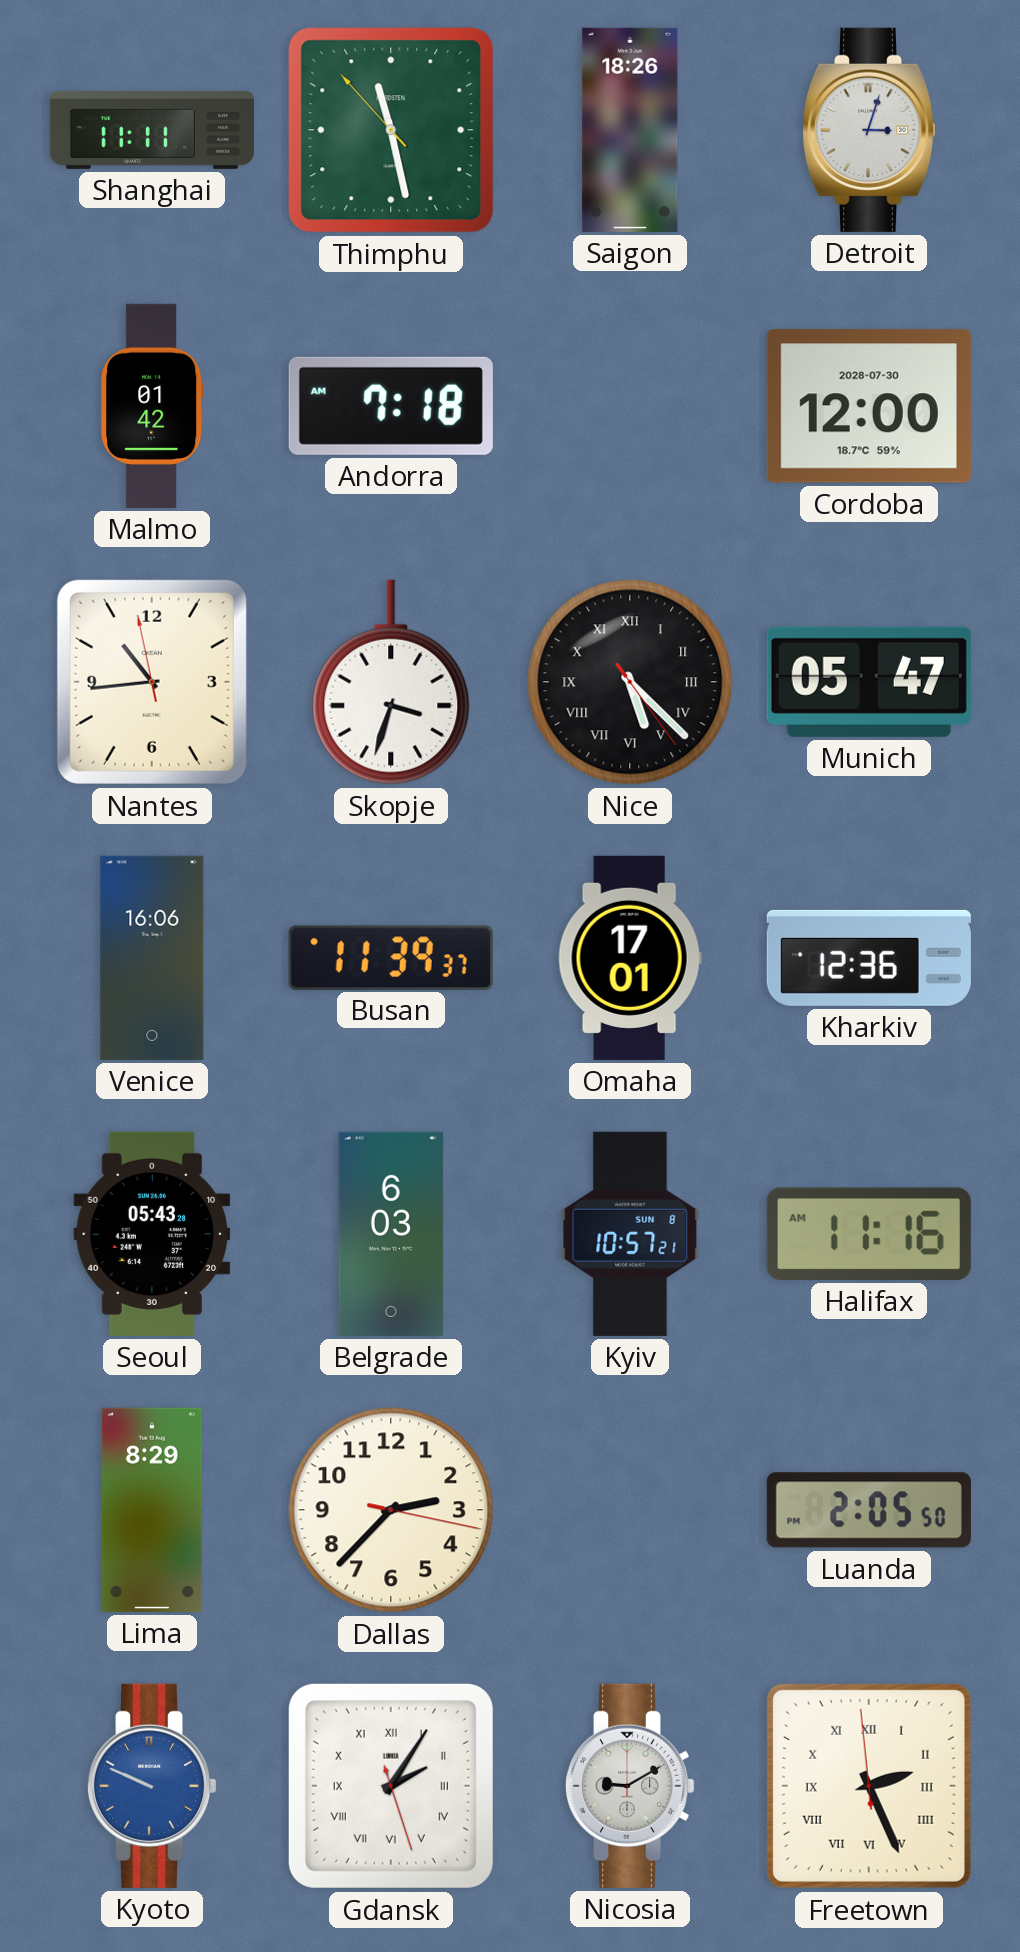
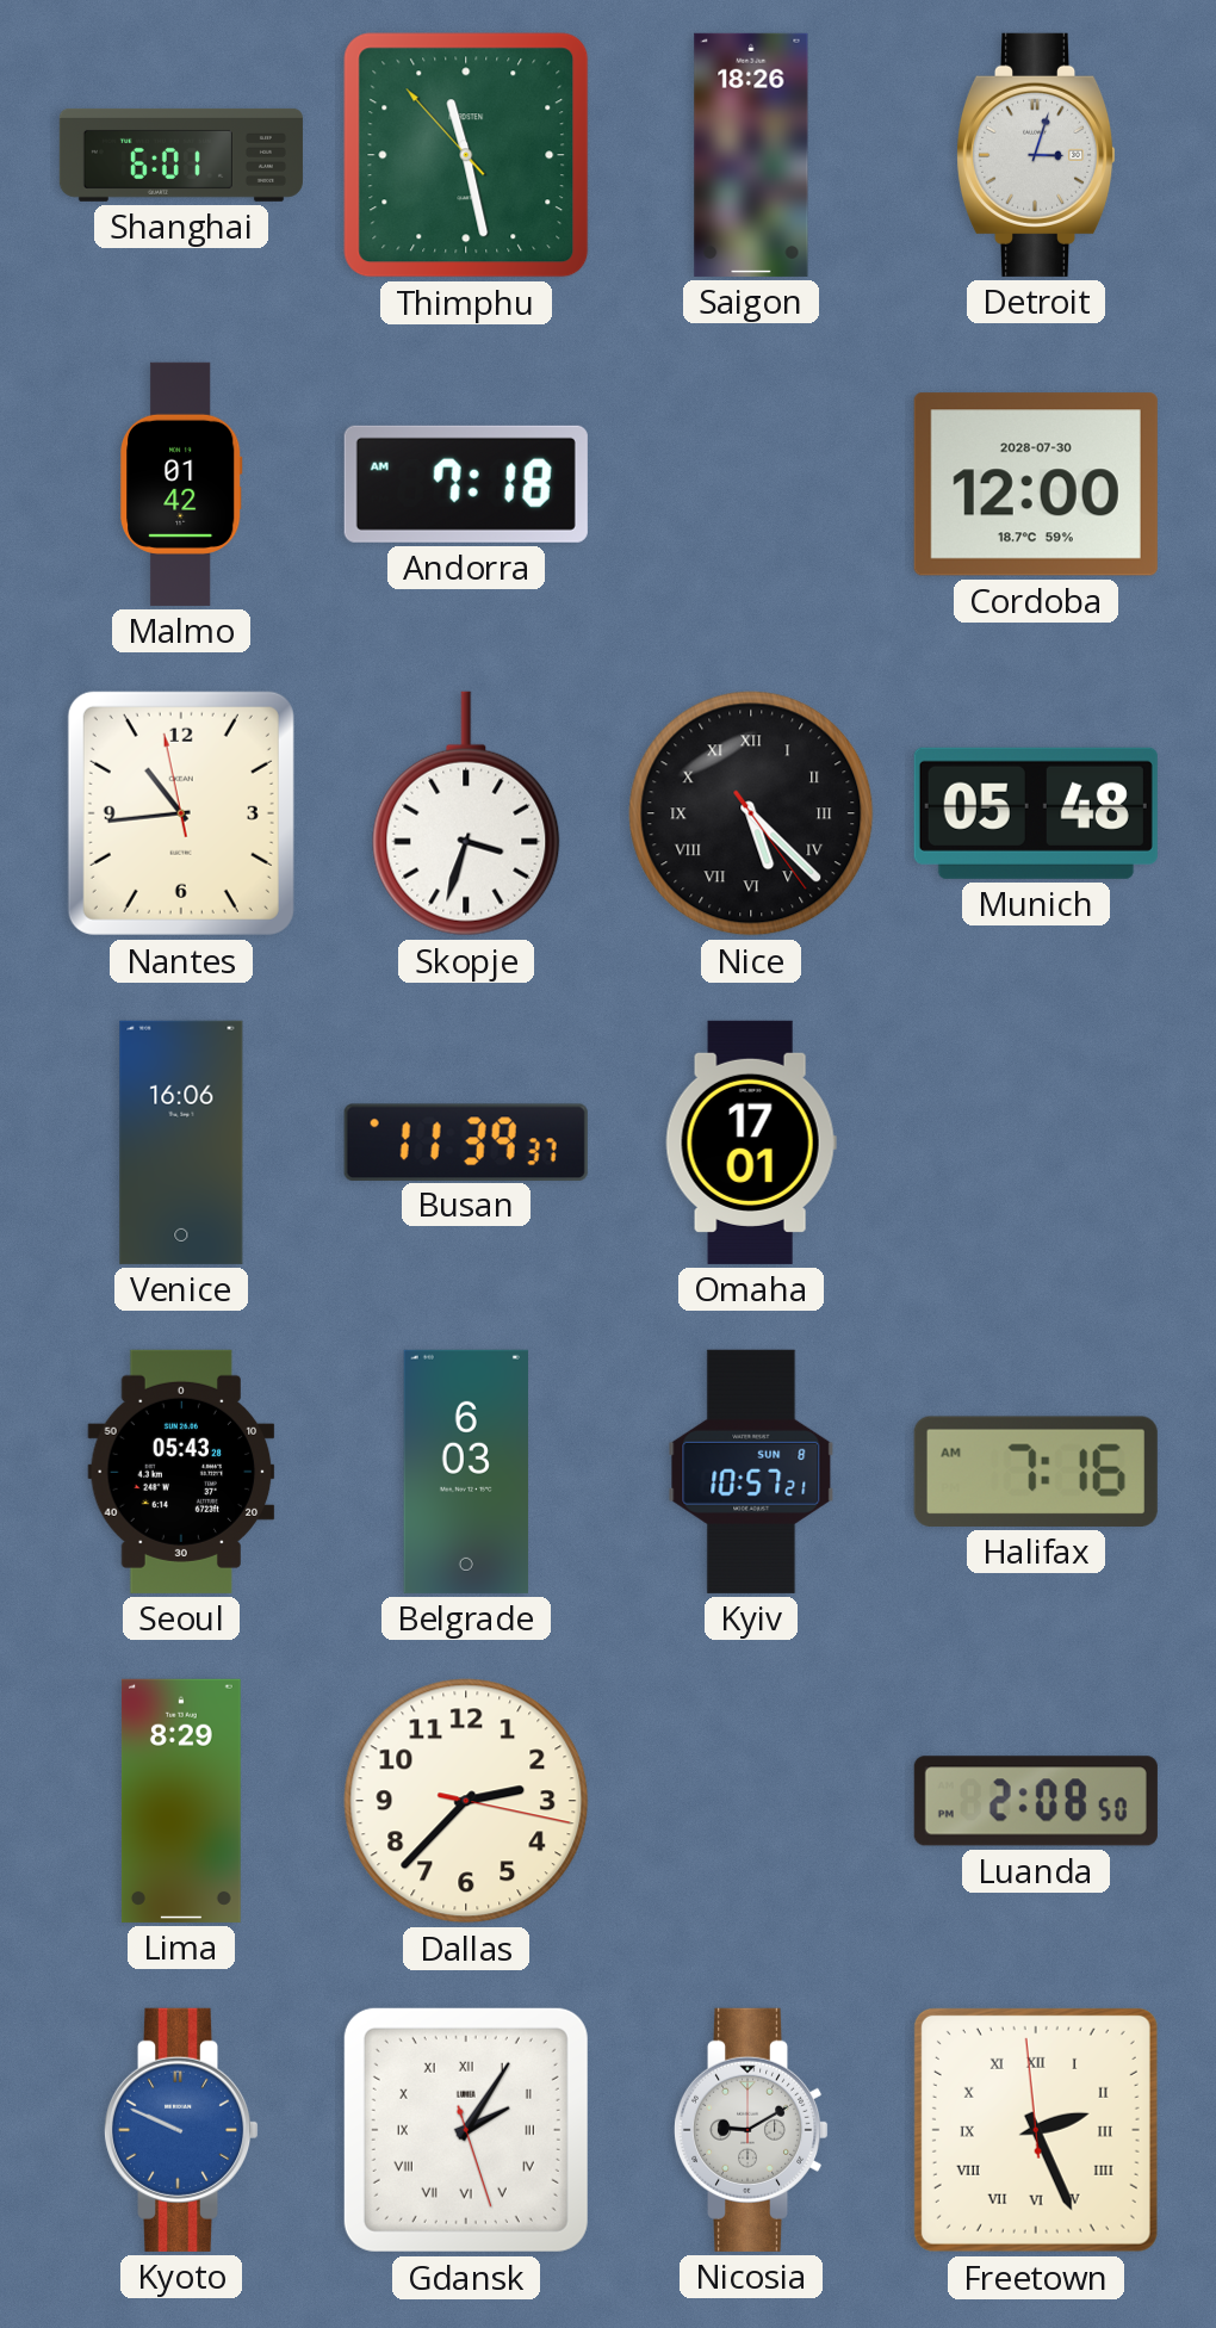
Shanghai: 11:11 -> 6:01 (181, 155)
Munich: 05:47 -> 05:48 (1036, 813)
Kharkiv: 12:36 -> none (869, 958)
Halifax: 11:16 -> 7:16 (1036, 1472)
Luanda: 2:05 -> 2:08 (1036, 1801)
